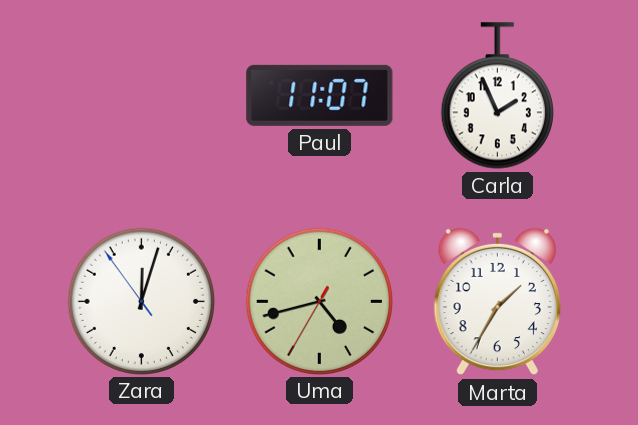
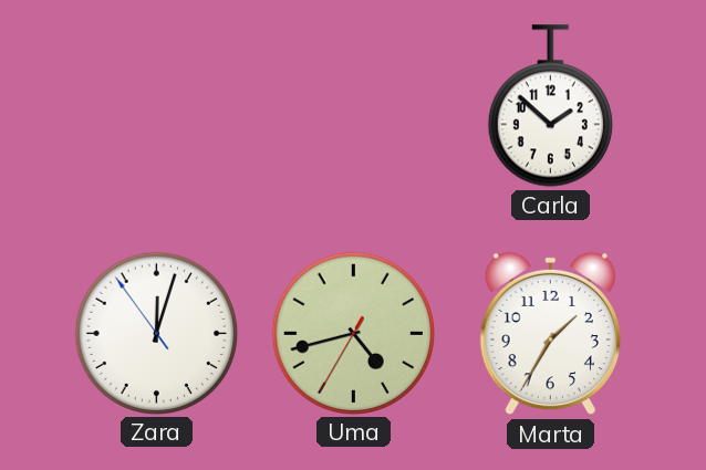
Paul: 11:07 -> none (320, 95)
Carla: 1:56 -> 1:52 (550, 106)
